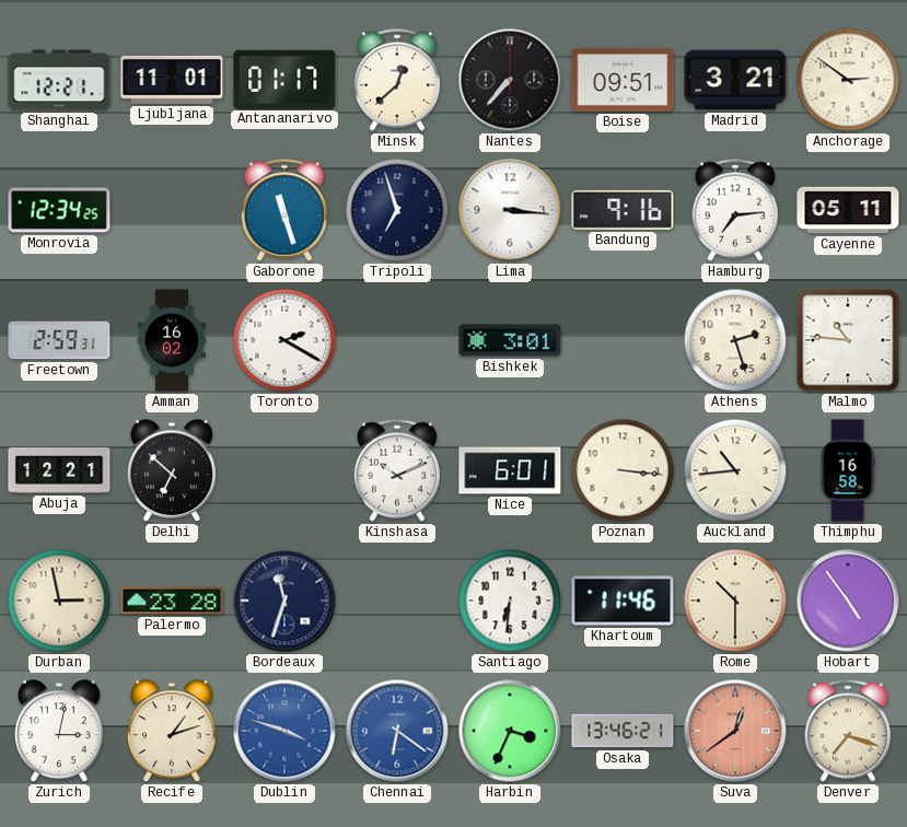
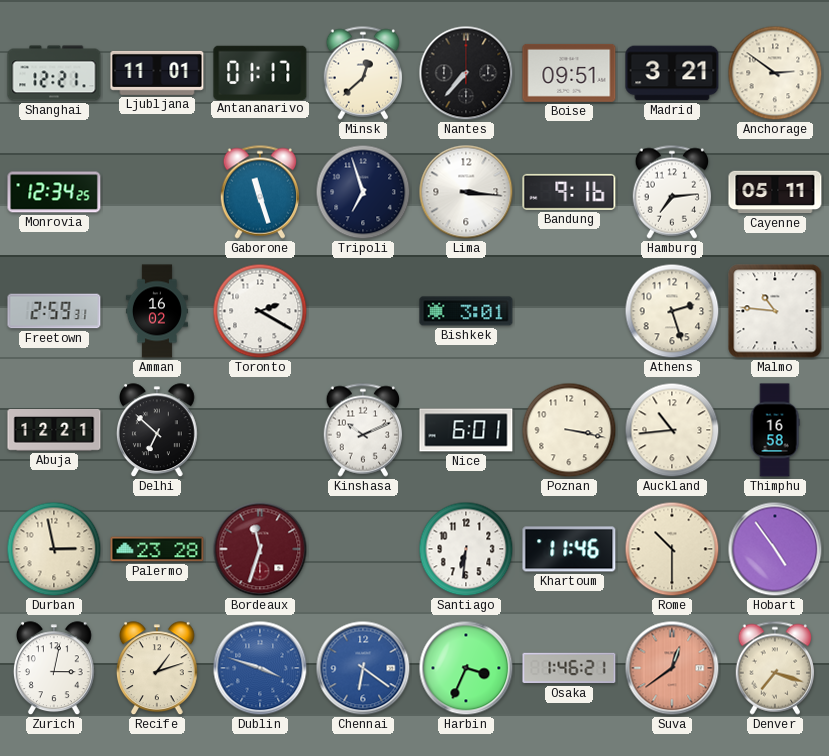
Poznan: 3:16 -> 3:17 (569, 430)
Bordeaux dial: navy -> burgundy (260, 549)
Osaka: 13:46 -> 1:46 (569, 668)
